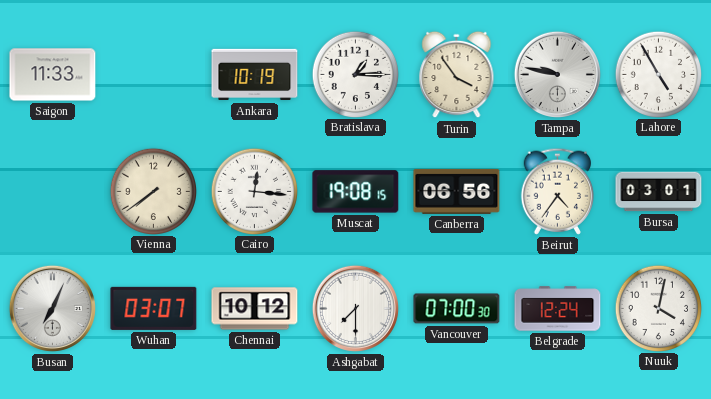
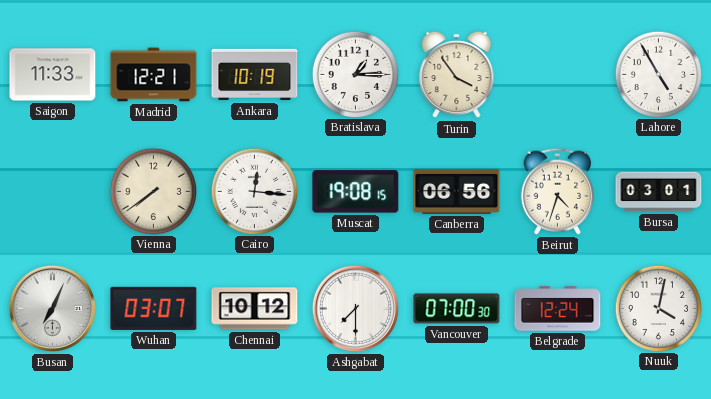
Madrid: none -> 12:21 (154, 75)
Tampa: 9:47 -> none (557, 74)
Beirut: 4:36 -> 4:33 (558, 191)
